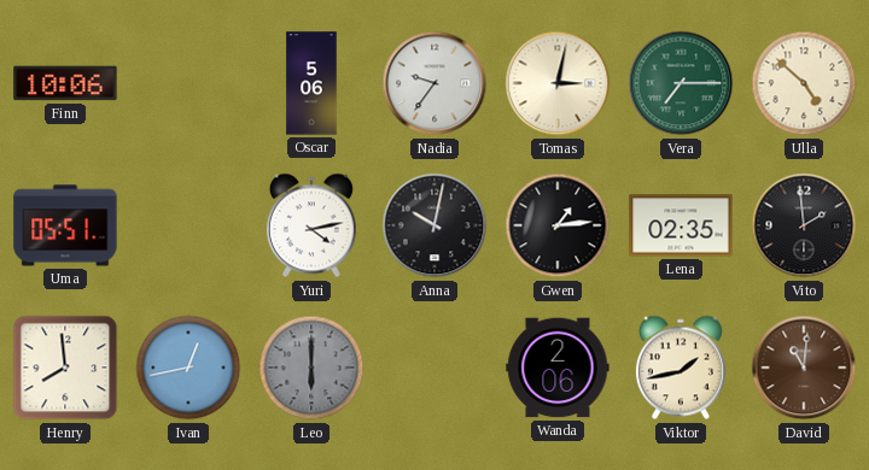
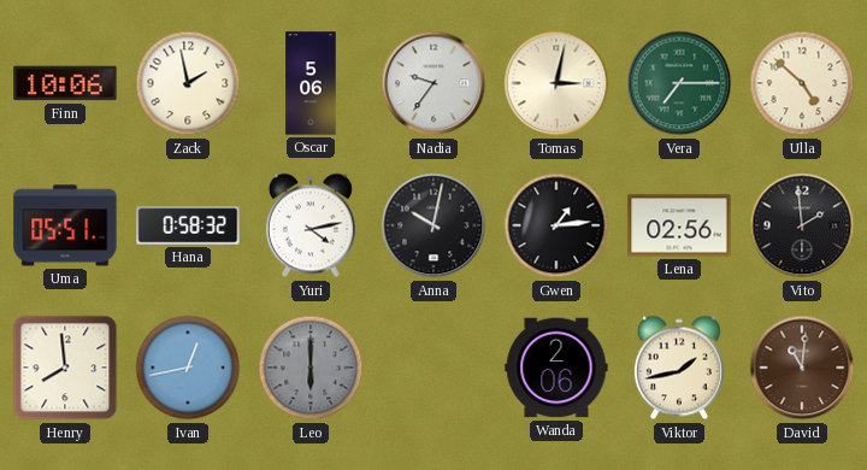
Zack: none -> 1:58 (188, 83)
Hana: none -> 0:58 (188, 225)
Lena: 02:35 -> 02:56 (679, 225)
